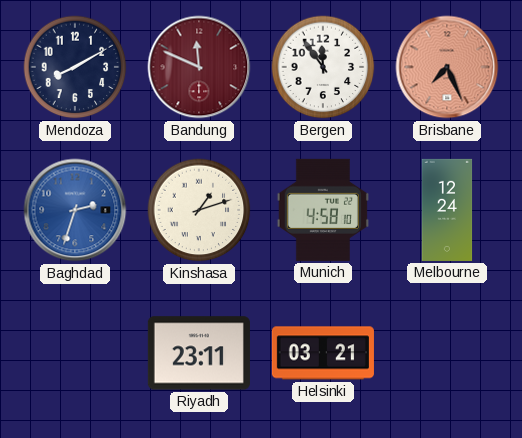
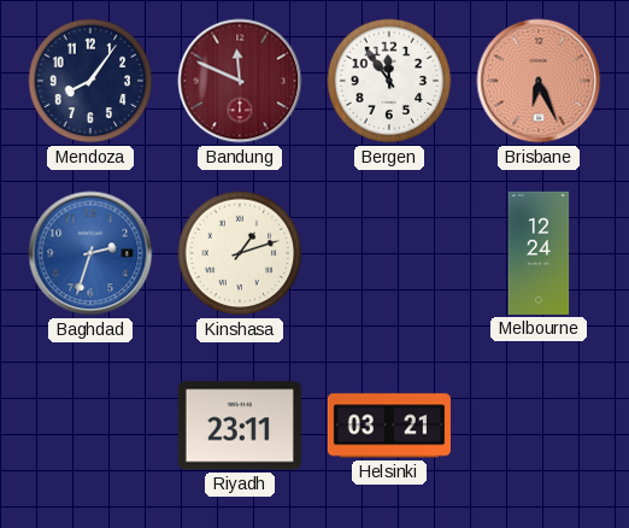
Mendoza: 8:10 -> 8:06 (90, 81)
Brisbane: 7:26 -> 6:26 (539, 81)
Munich: 4:58 -> none (323, 210)
